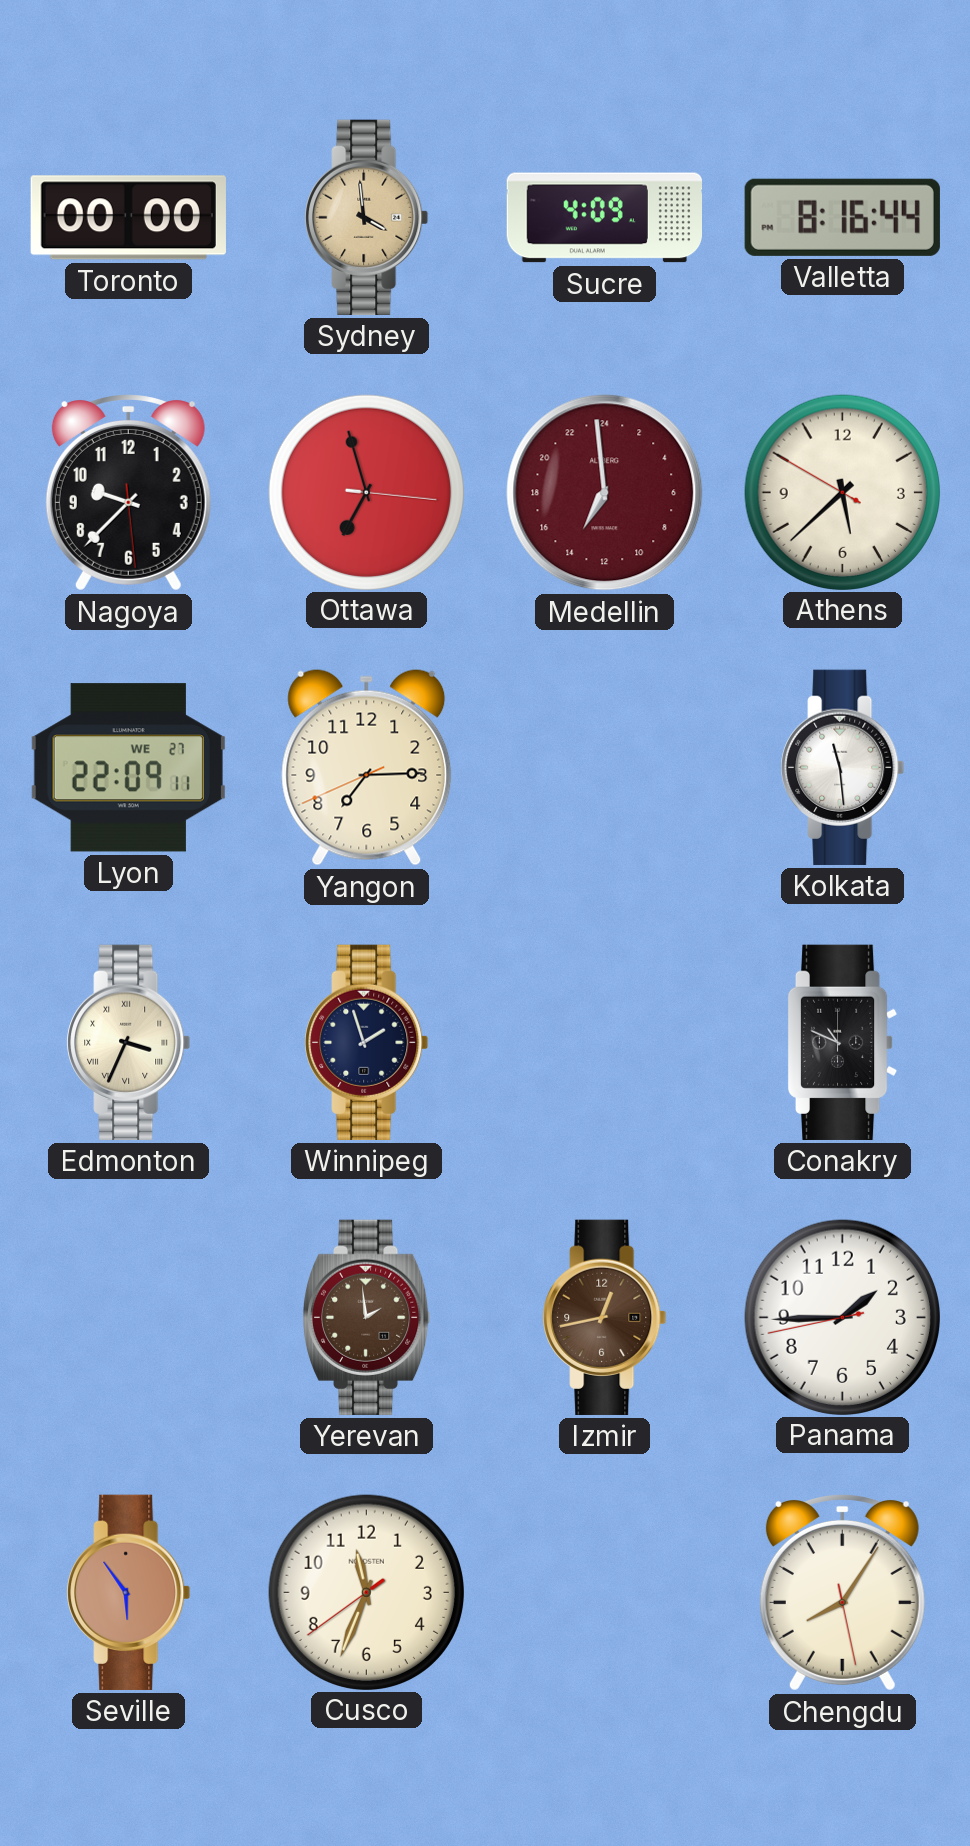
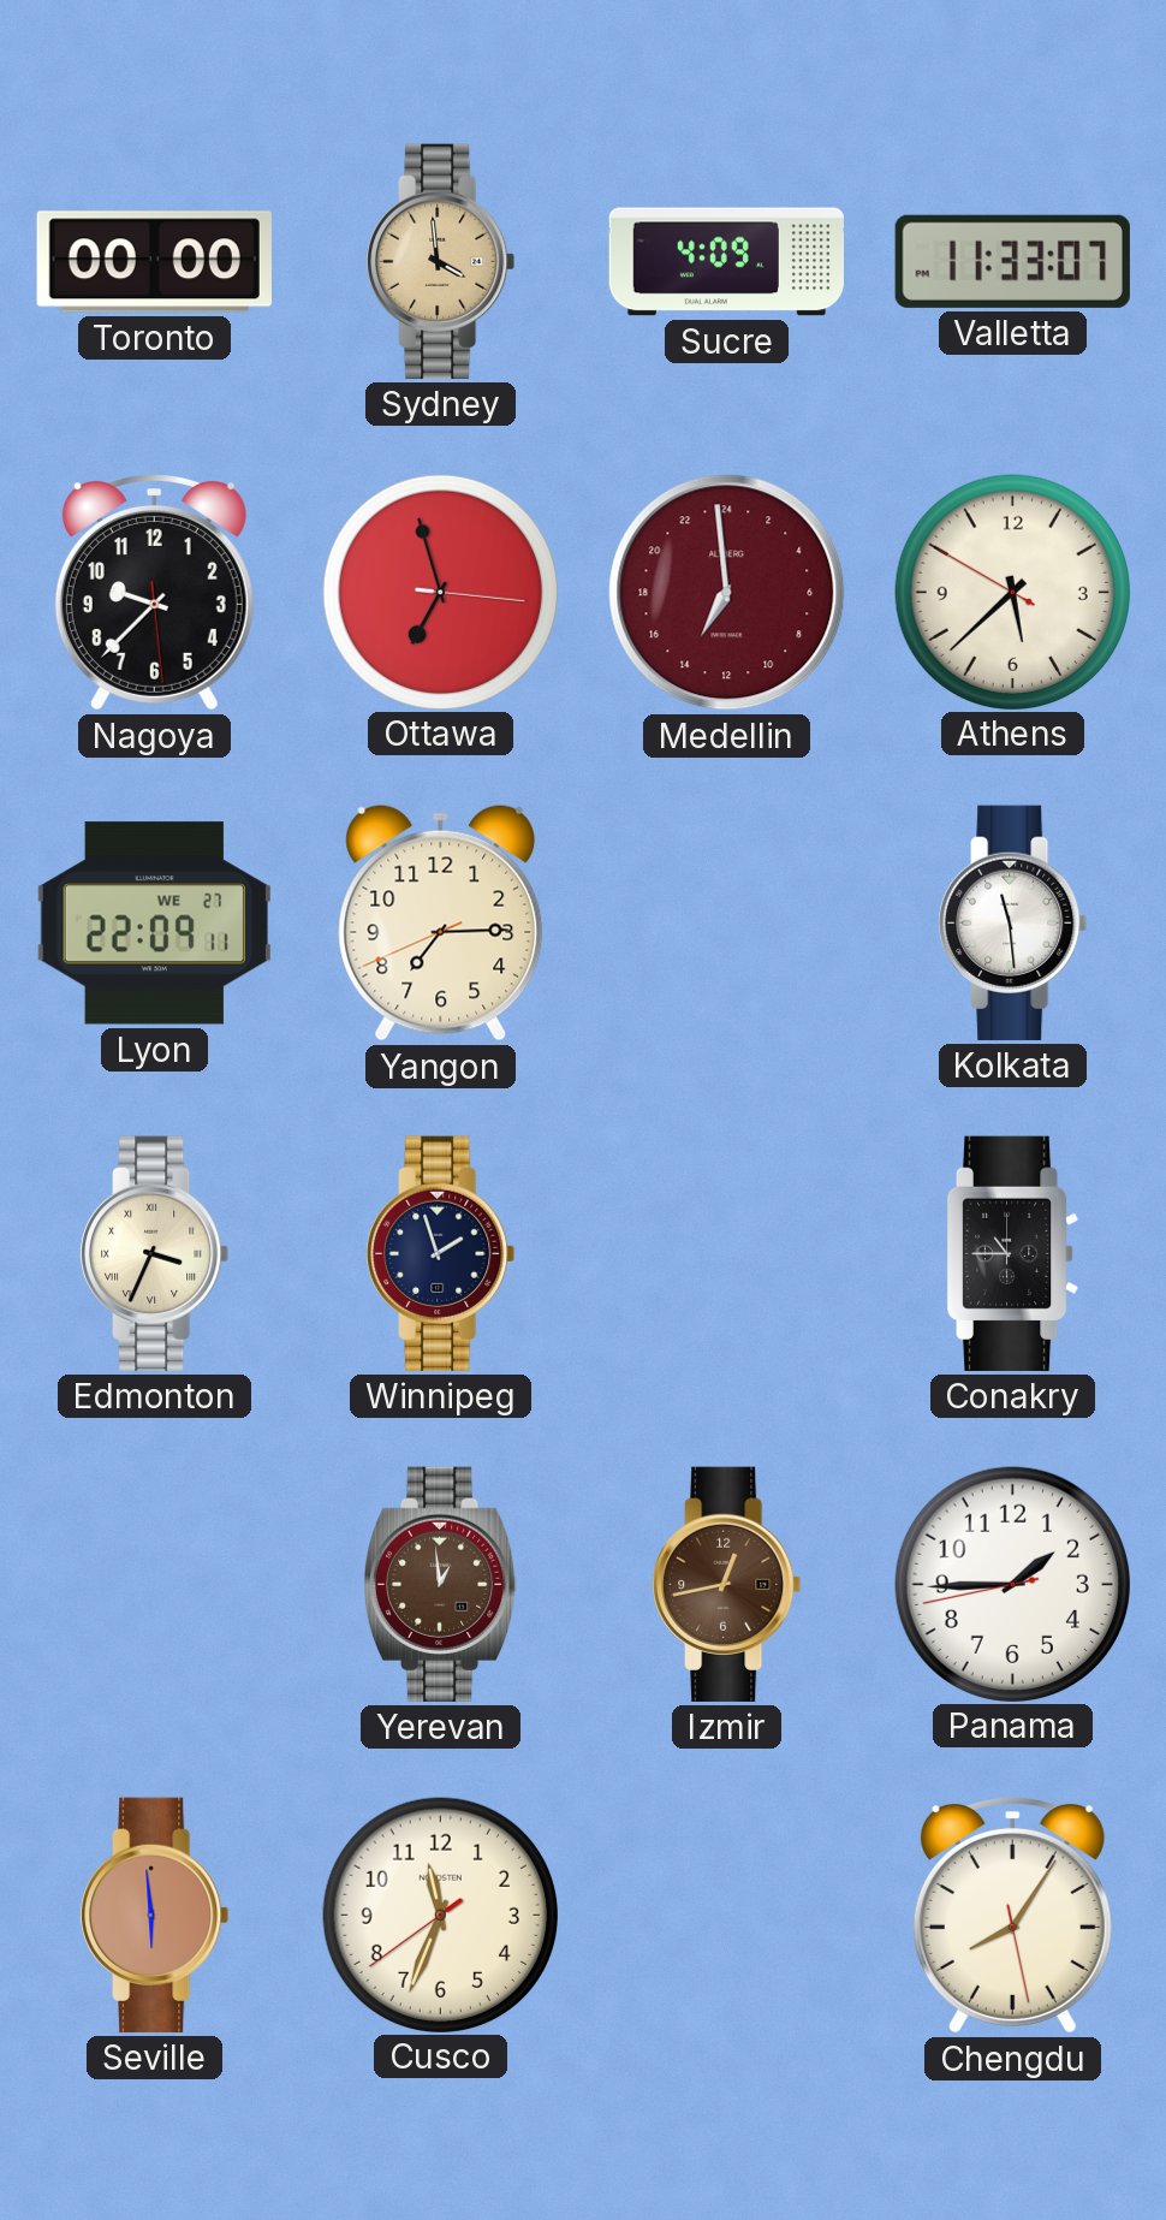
Valletta: 8:16 -> 11:33 (1012, 261)
Conakry: 10:49 -> 10:45 (1012, 1253)
Yerevan: 1:59 -> 12:59 (441, 1584)
Seville: 5:54 -> 5:59 (155, 1915)
